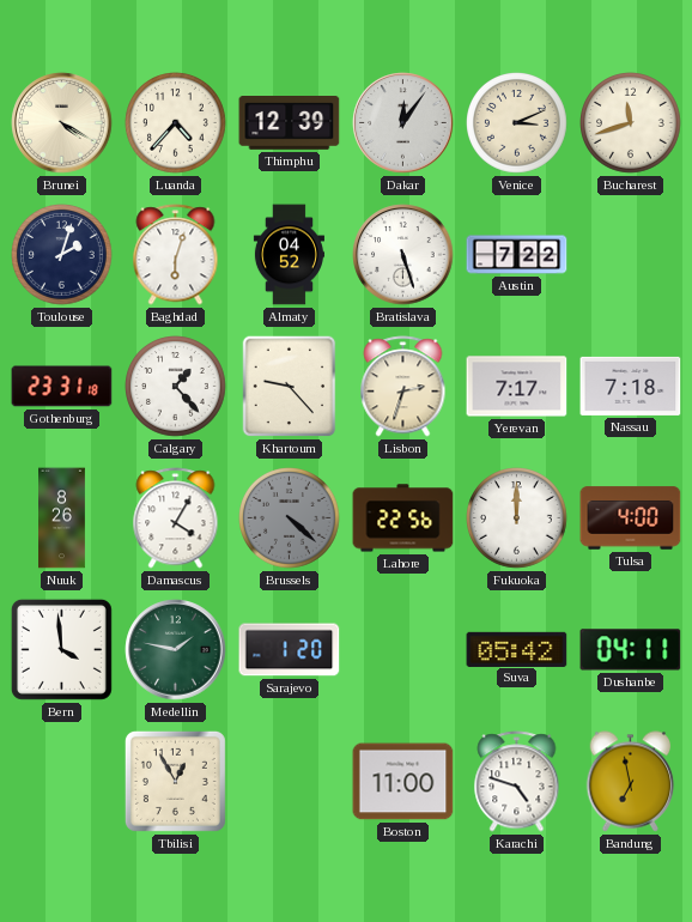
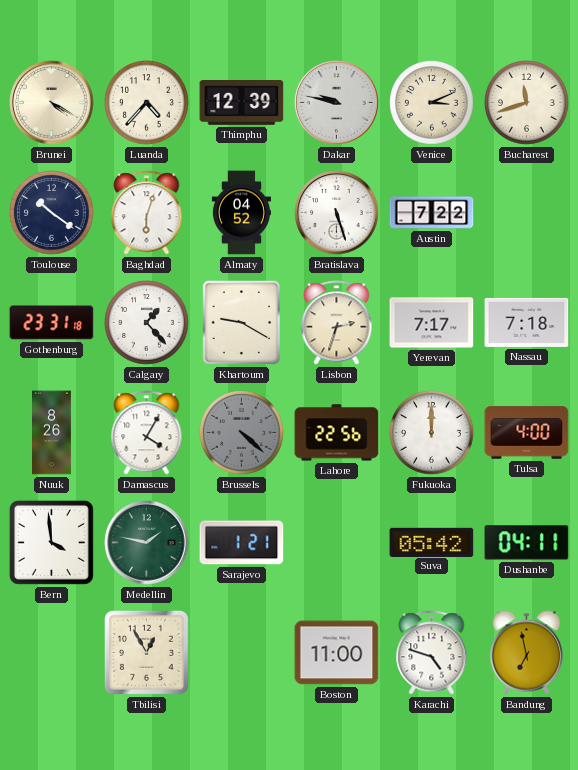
Dakar: 12:06 -> 9:47 (337, 103)
Toulouse: 2:03 -> 10:21 (52, 213)
Khartoum: 9:23 -> 9:20 (242, 323)
Sarajevo: 1:20 -> 1:21 (242, 543)
